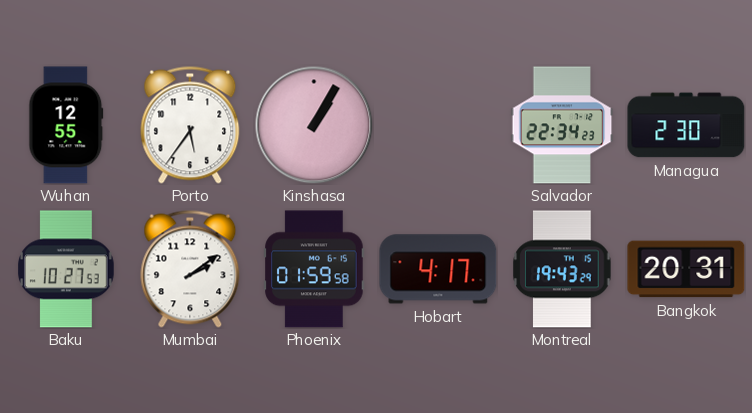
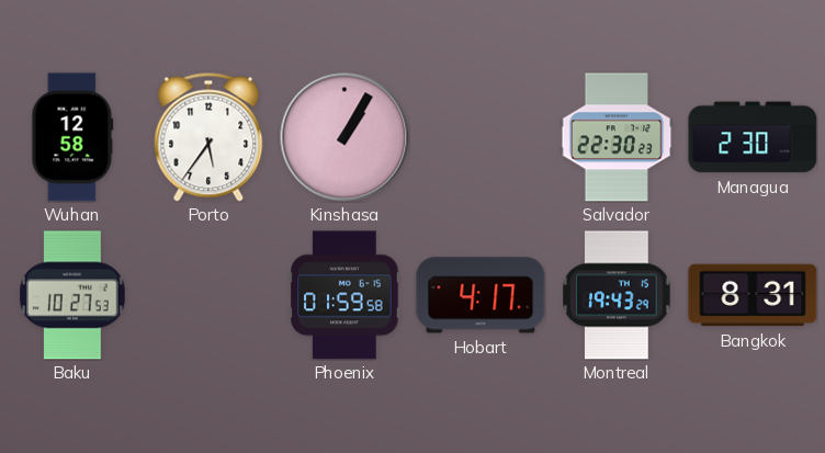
Wuhan: 12:55 -> 12:58 (72, 137)
Salvador: 22:34 -> 22:30 (617, 137)
Mumbai: 2:09 -> none (190, 269)
Bangkok: 20:31 -> 8:31 (753, 295)
